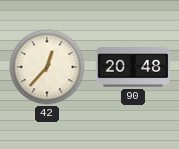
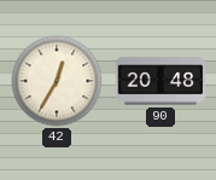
42: 12:37 -> 12:35 (57, 81)
